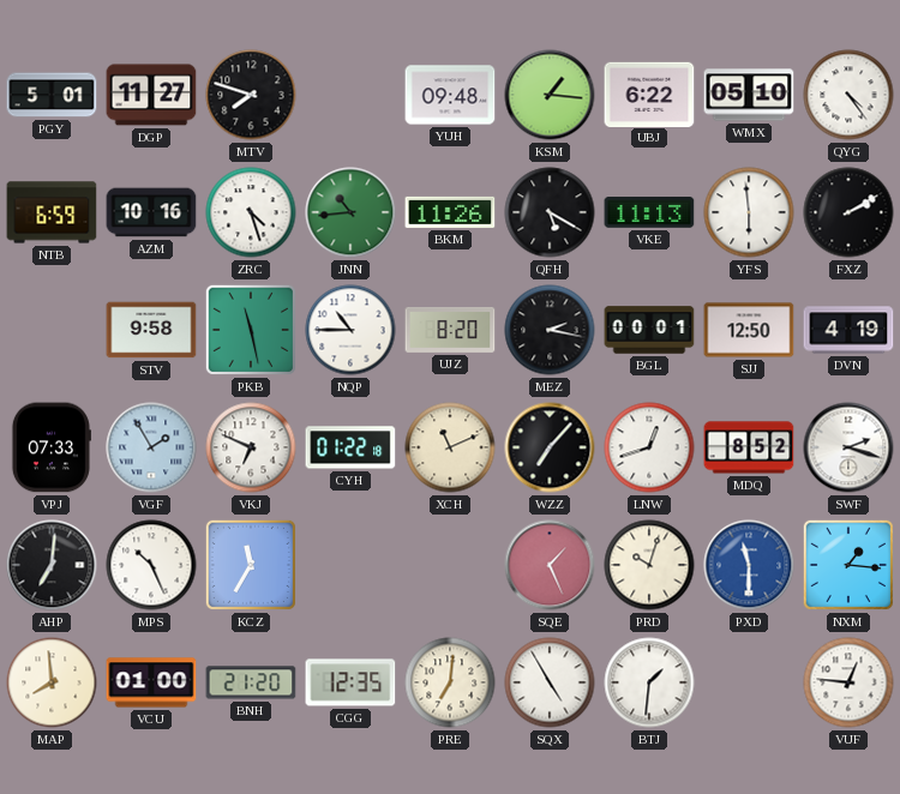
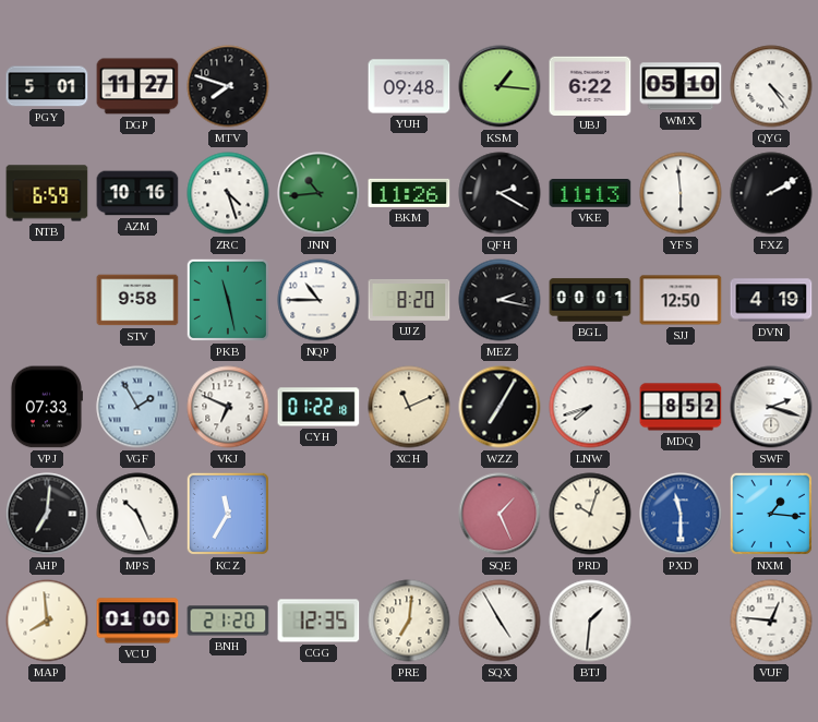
QFH: 5:20 -> 2:20 (500, 193)
WZZ: 7:07 -> 7:05 (500, 407)
LNW: 12:42 -> 7:42 (590, 407)
